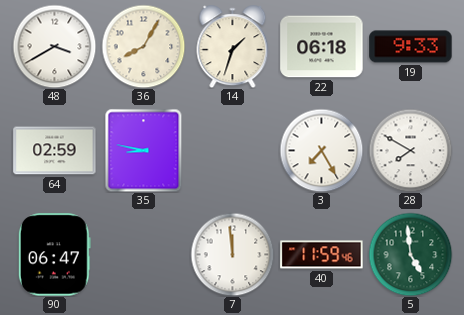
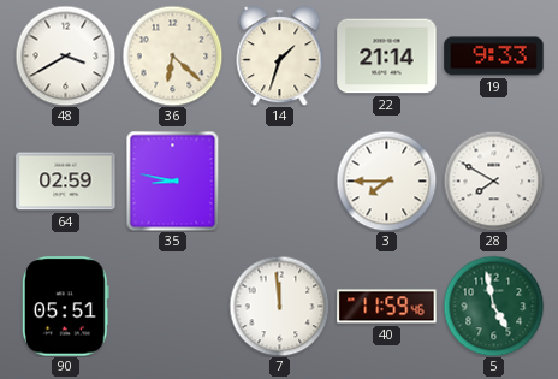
36: 8:05 -> 6:22 (172, 55)
22: 06:18 -> 21:14 (387, 57)
3: 7:25 -> 7:45 (386, 180)
90: 06:47 -> 05:51 (65, 307)
5: 4:59 -> 4:58 (493, 306)
